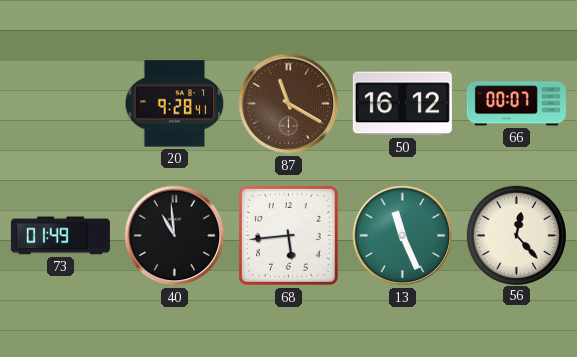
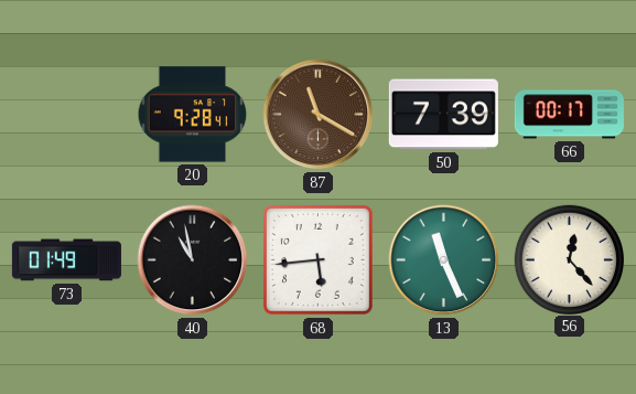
50: 16:12 -> 7:39 (443, 115)
66: 00:07 -> 00:17 (569, 115)
40: 10:59 -> 10:58 (193, 260)
